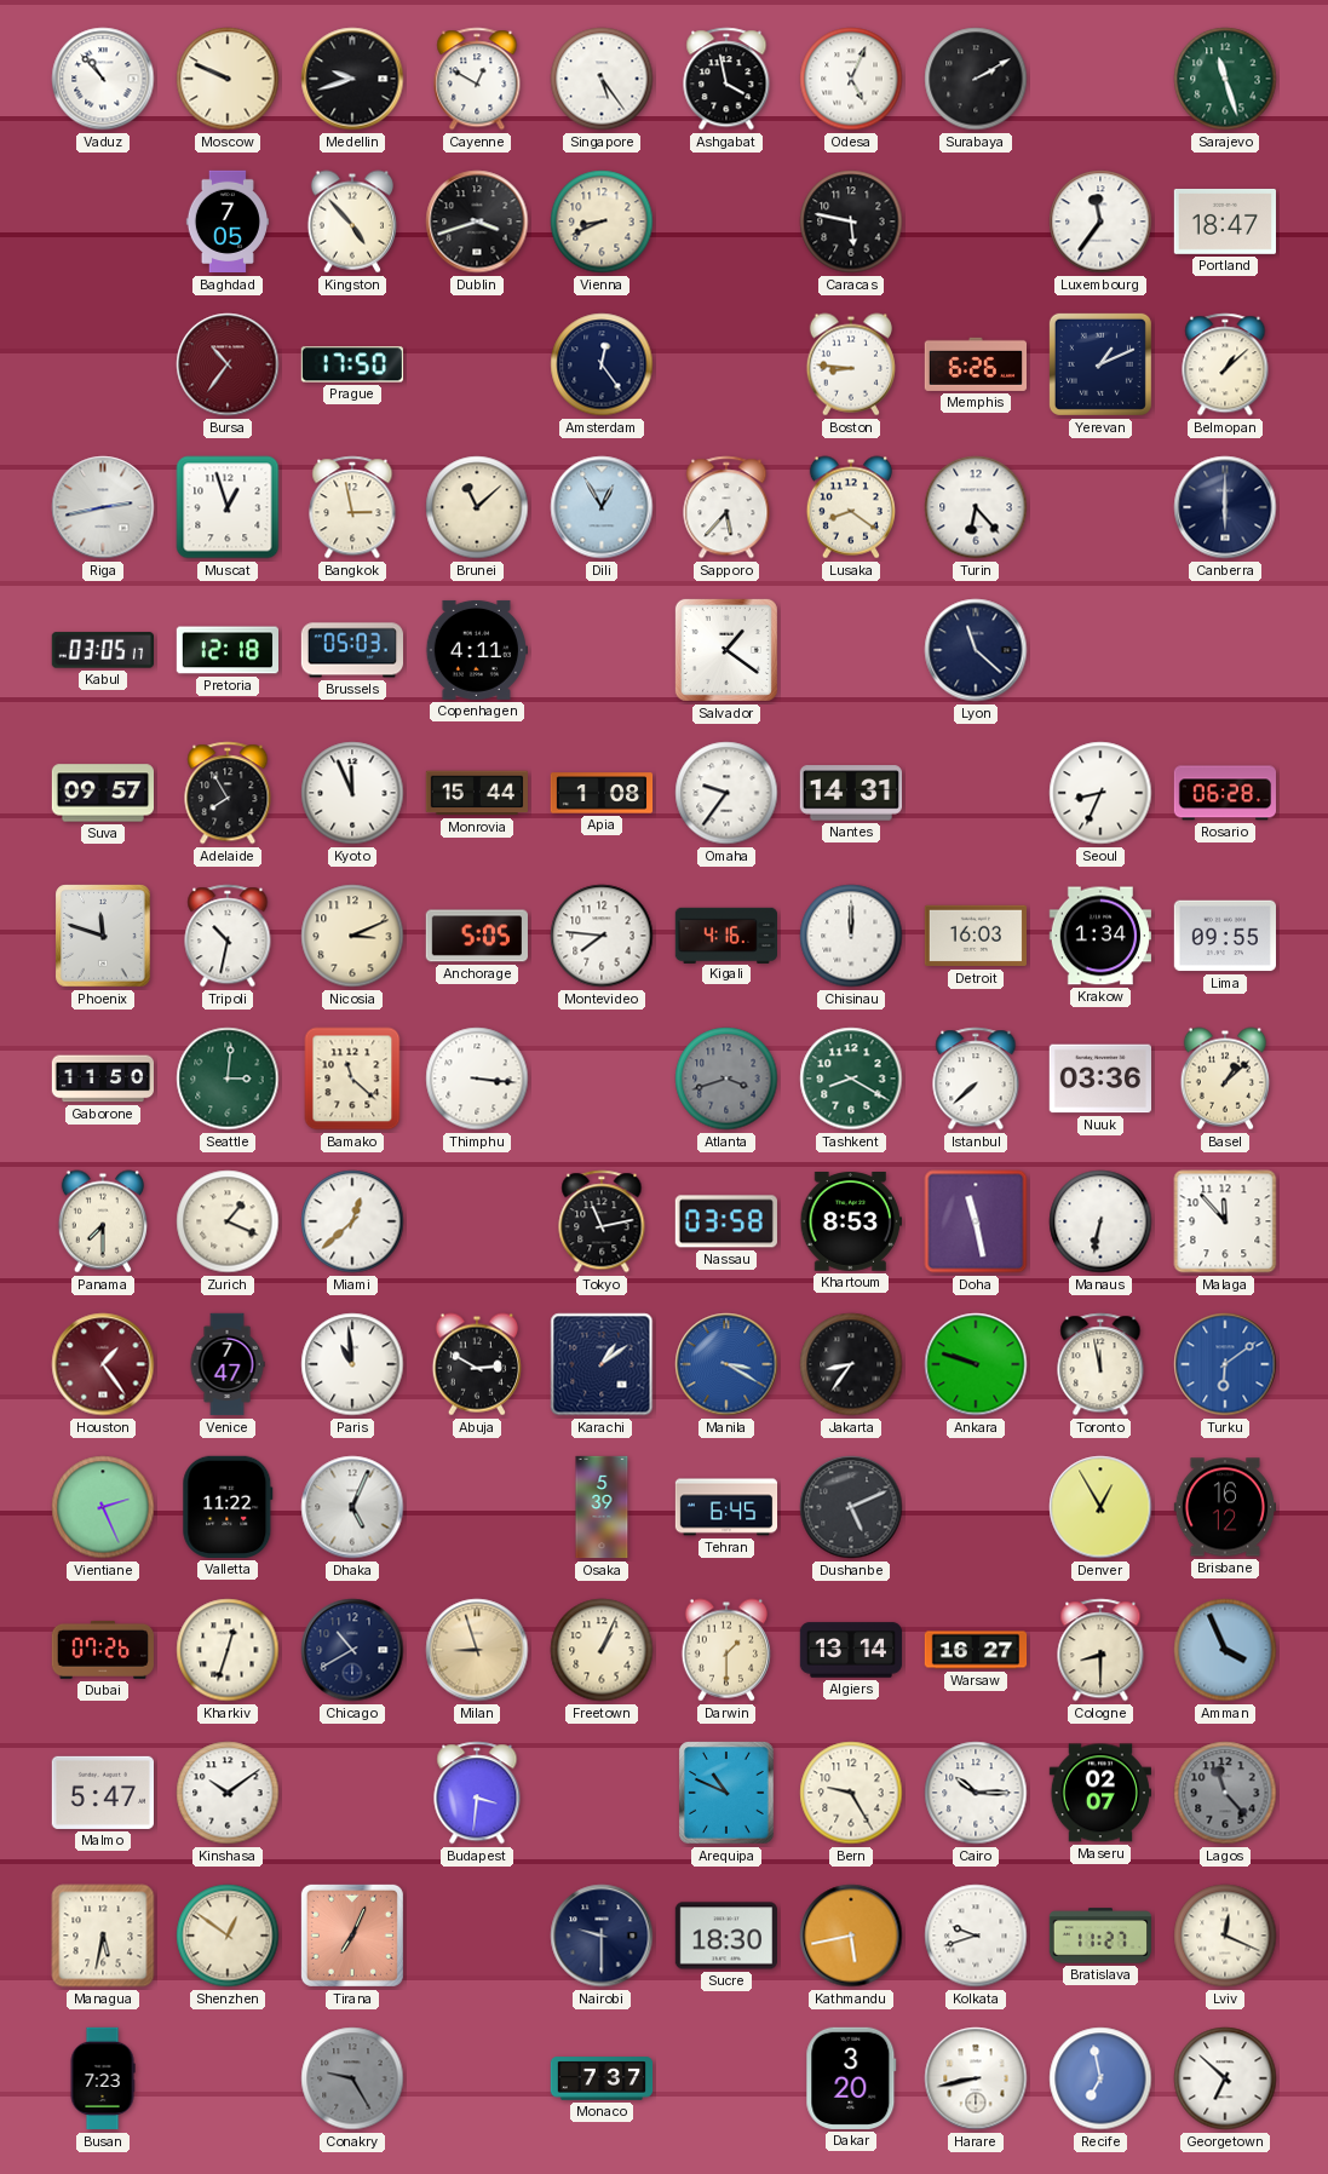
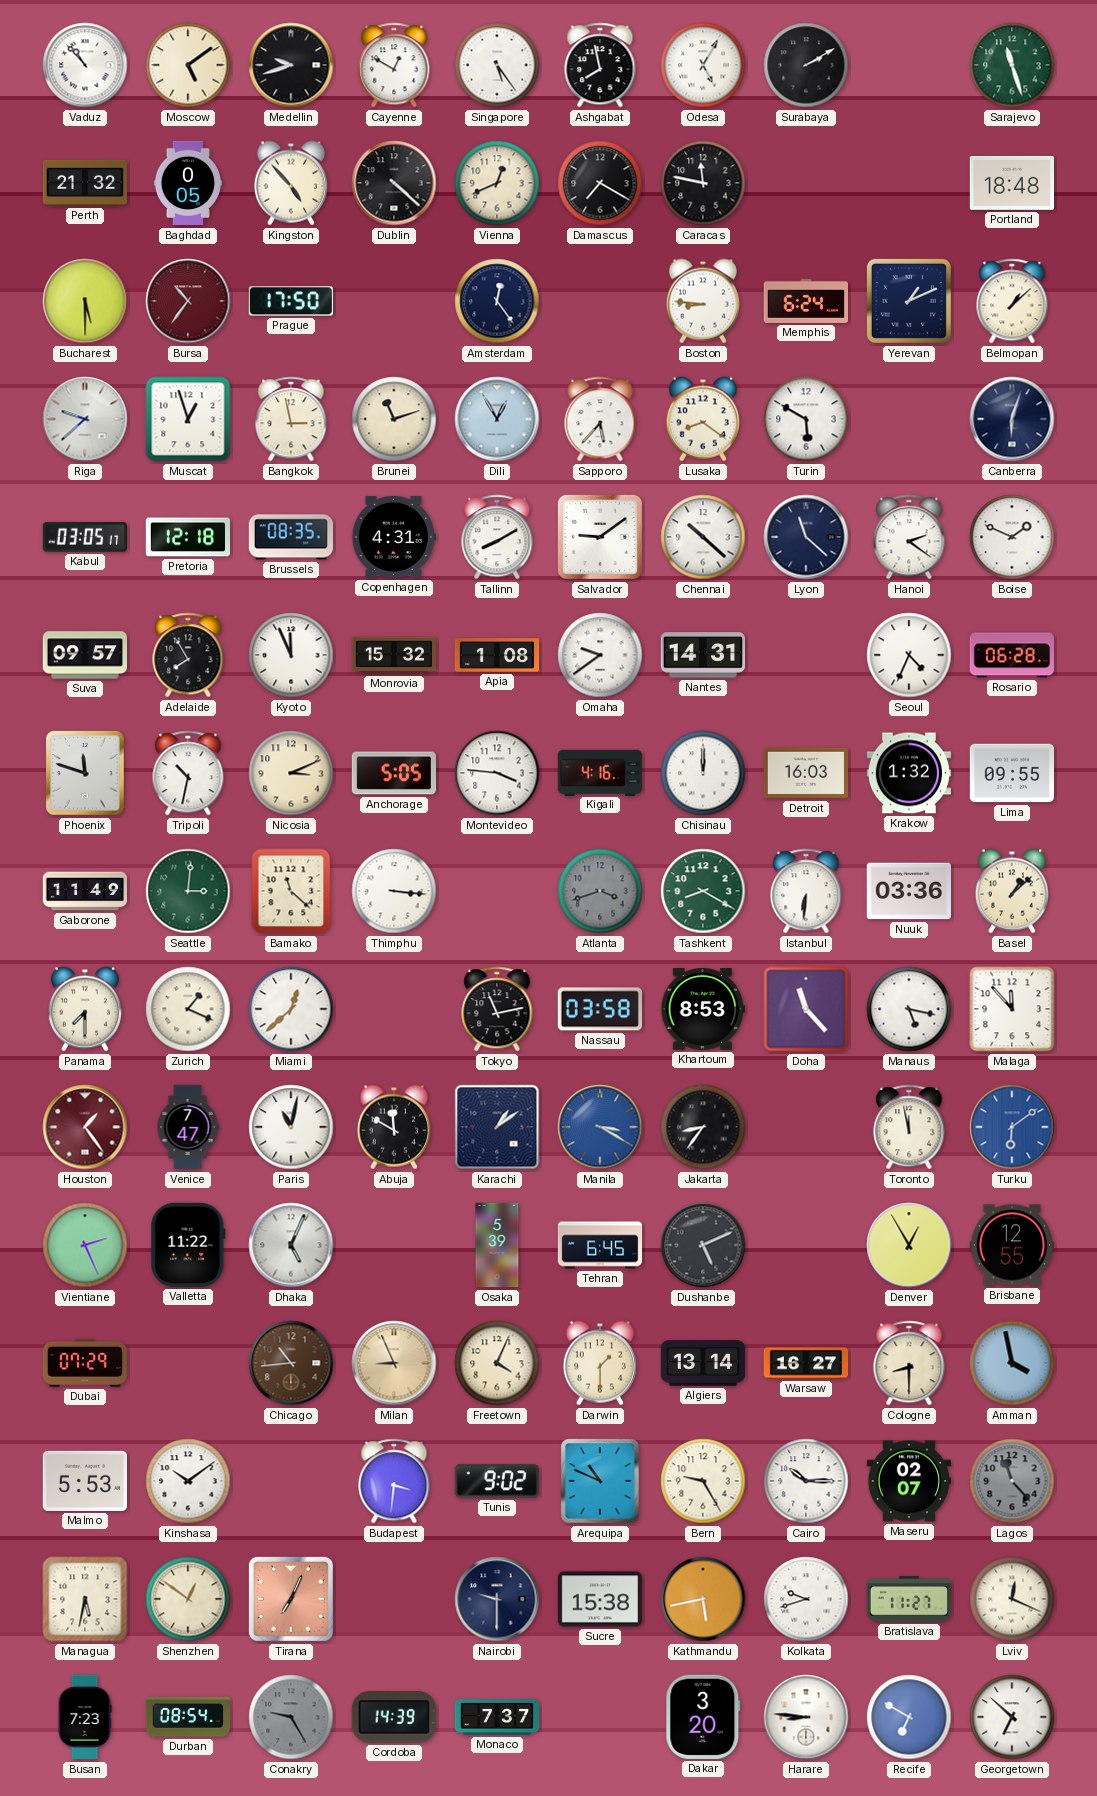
Moscow: 9:49 -> 5:09 (188, 65)
Ashgabat: 3:58 -> 7:58 (600, 65)
Odesa: 5:04 -> 5:05 (703, 65)
Perth: none -> 21:32 (84, 183)
Baghdad: 7:05 -> 0:05 (187, 183)
Dublin: 3:42 -> 4:22 (394, 183)
Vienna: 8:41 -> 12:41 (497, 183)
Damascus: none -> 7:20 (600, 183)
Caracas: 5:47 -> 11:47 (703, 183)
Luxembourg: 11:36 -> none (1100, 222)
Portland: 18:47 -> 18:48 (1011, 183)
Bucharest: none -> 5:30 (85, 301)
Memphis: 6:26 -> 6:24 (805, 301)
Riga: 2:43 -> 9:38 (85, 419)
Brunei: 11:08 -> 11:12 (394, 419)
Turin: 6:23 -> 5:50 (806, 419)
Canberra: 6:00 -> 6:03 (1012, 419)
Brussels: 05:03 -> 08:35 (290, 537)
Copenhagen: 4:11 -> 4:31 (393, 537)
Tallinn: none -> 8:10 (497, 537)
Salvador: 1:21 -> 9:09 (600, 537)
Chennai: none -> 10:22 (703, 537)
Hanoi: none -> 2:21 (909, 537)
Boise: none -> 1:49 (1012, 537)
Monrovia: 15:44 -> 15:32 (393, 655)
Omaha: 9:36 -> 9:39 (600, 655)
Seoul: 8:34 -> 4:34 (909, 655)
Montevideo: 7:46 -> 3:46 (497, 773)
Krakow: 1:34 -> 1:32 (908, 773)
Gaborone: 11:50 -> 11:49 (85, 891)
Istanbul: 7:38 -> 6:31 (806, 891)
Doha: 11:28 -> 11:23 (806, 1009)
Manaus: 6:32 -> 5:17 (909, 1009)
Paris: 10:59 -> 11:02 (291, 1127)
Abuja: 2:50 -> 11:50 (394, 1127)
Ankara: 9:48 -> none (976, 1364)
Brisbane: 16:12 -> 12:55 (1011, 1245)
Dubai: 07:26 -> 07:29 (85, 1363)
Kharkiv: 12:33 -> none (228, 1650)
Chicago: 10:40 -> 10:44 (291, 1363)
Chicago dial: navy -> brown (291, 1363)
Milan: 8:57 -> 8:56 (394, 1363)
Freetown: 1:04 -> 4:04 (497, 1363)
Amman: 3:56 -> 3:58 (1012, 1363)
Malmo: 5:47 -> 5:53 (84, 1481)
Tunis: none -> 9:02 (497, 1481)
Sucre: 18:30 -> 15:38 (599, 1599)
Durban: none -> 08:54 (187, 1717)
Cordoba: none -> 14:39 (394, 1717)
Harare: 8:43 -> 8:46 (806, 1717)
Recife: 6:58 -> 6:50 (909, 1717)
